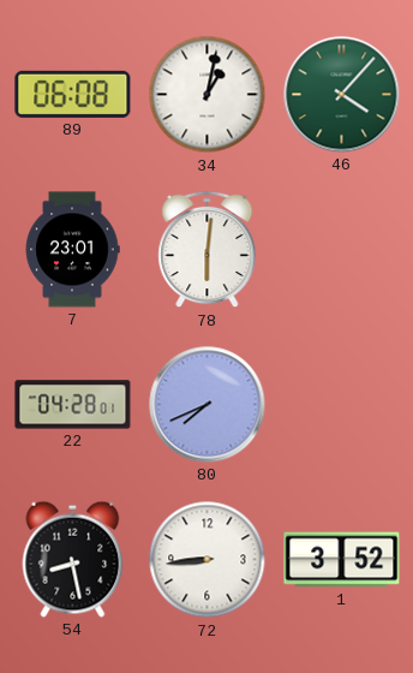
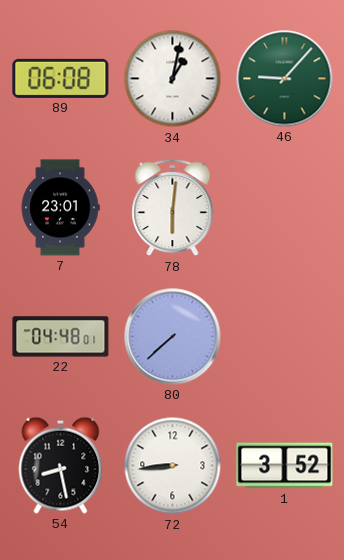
46: 4:07 -> 9:07 (285, 79)
22: 04:28 -> 04:48 (61, 337)
80: 7:41 -> 7:38 (173, 337)
